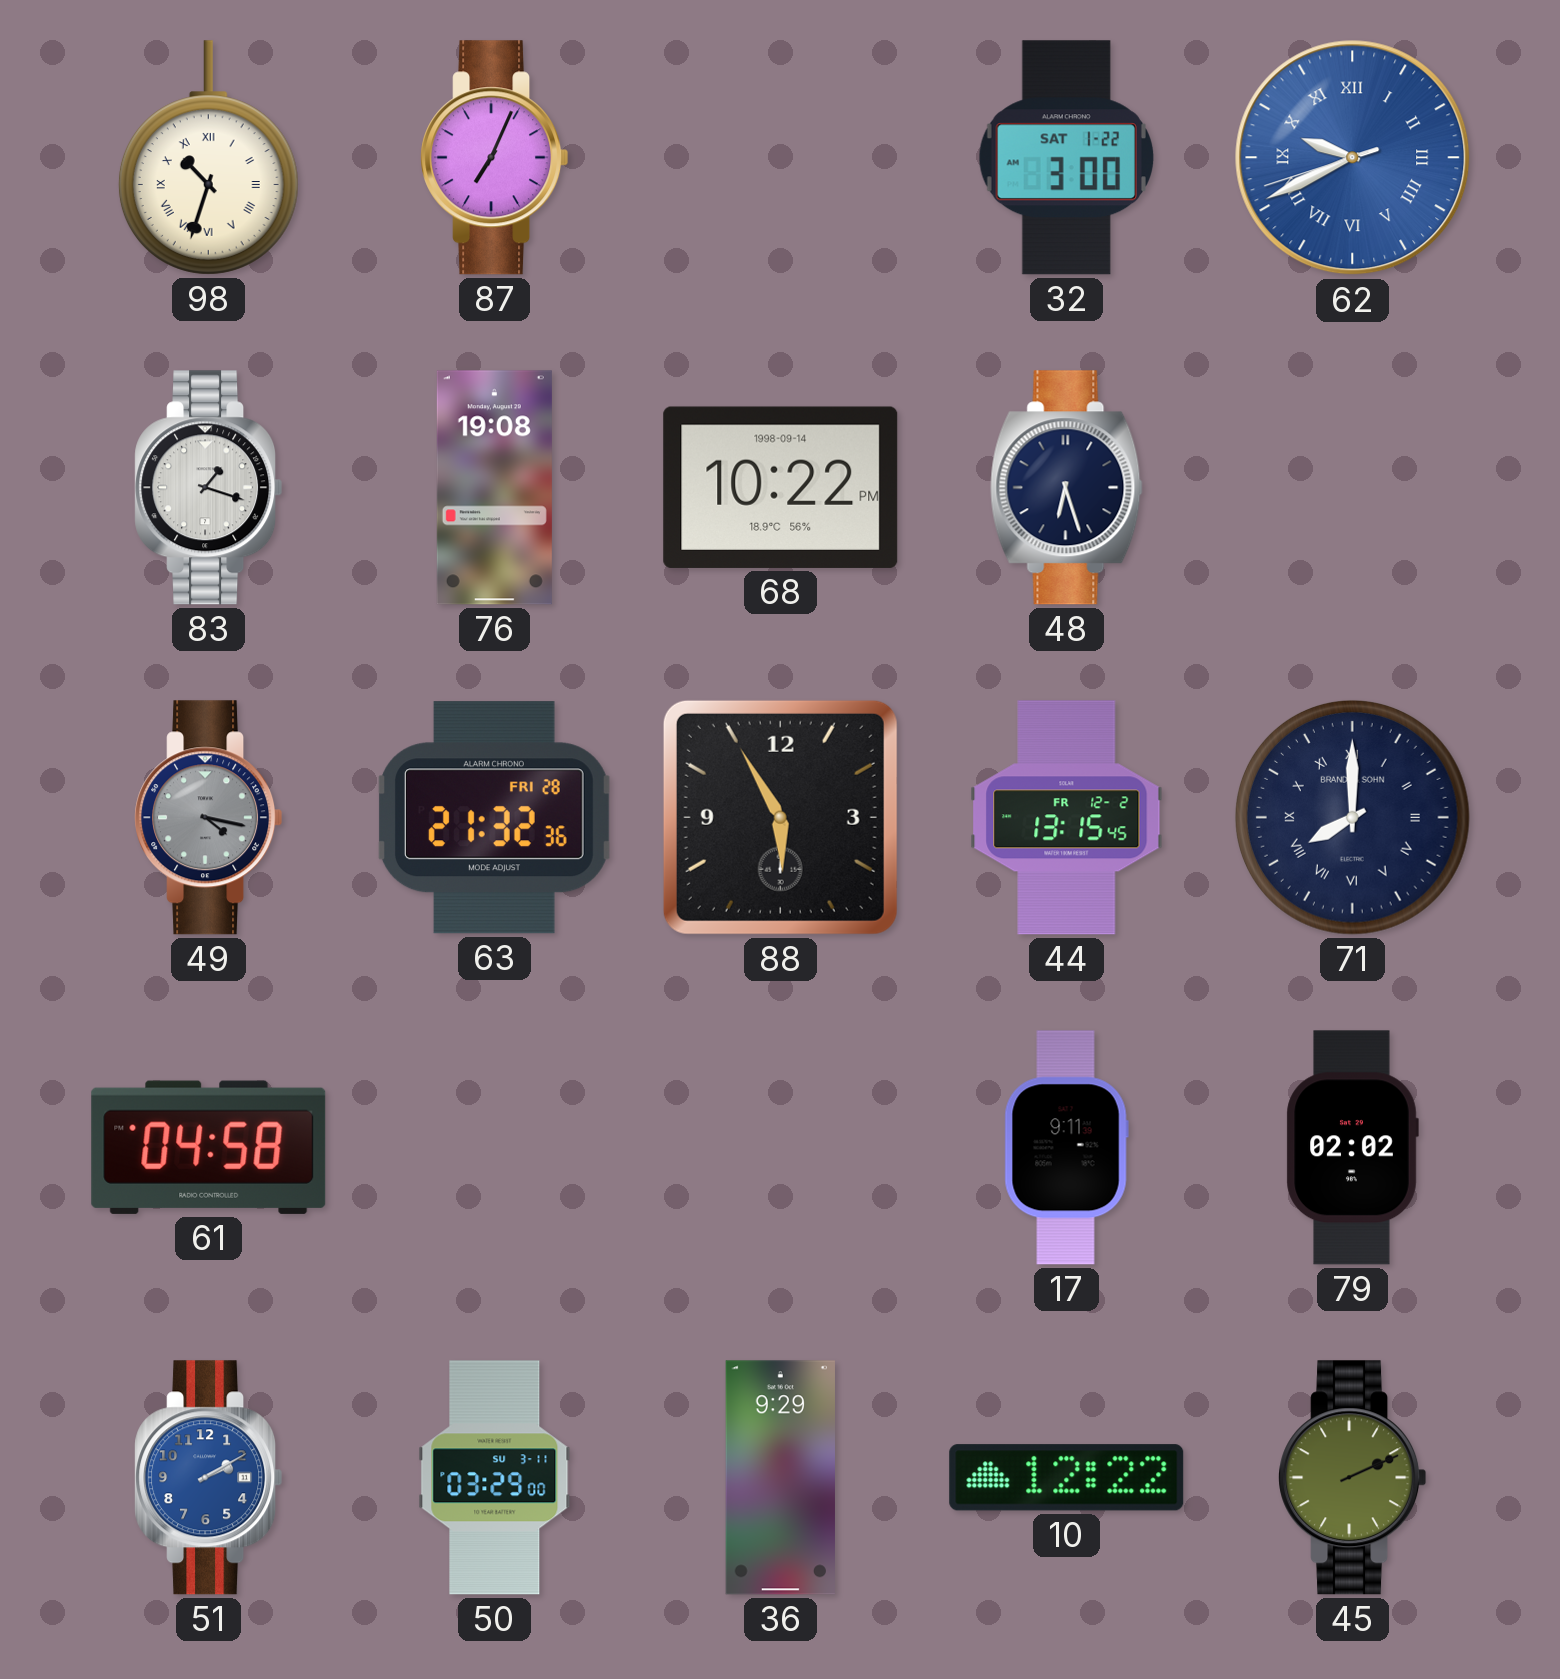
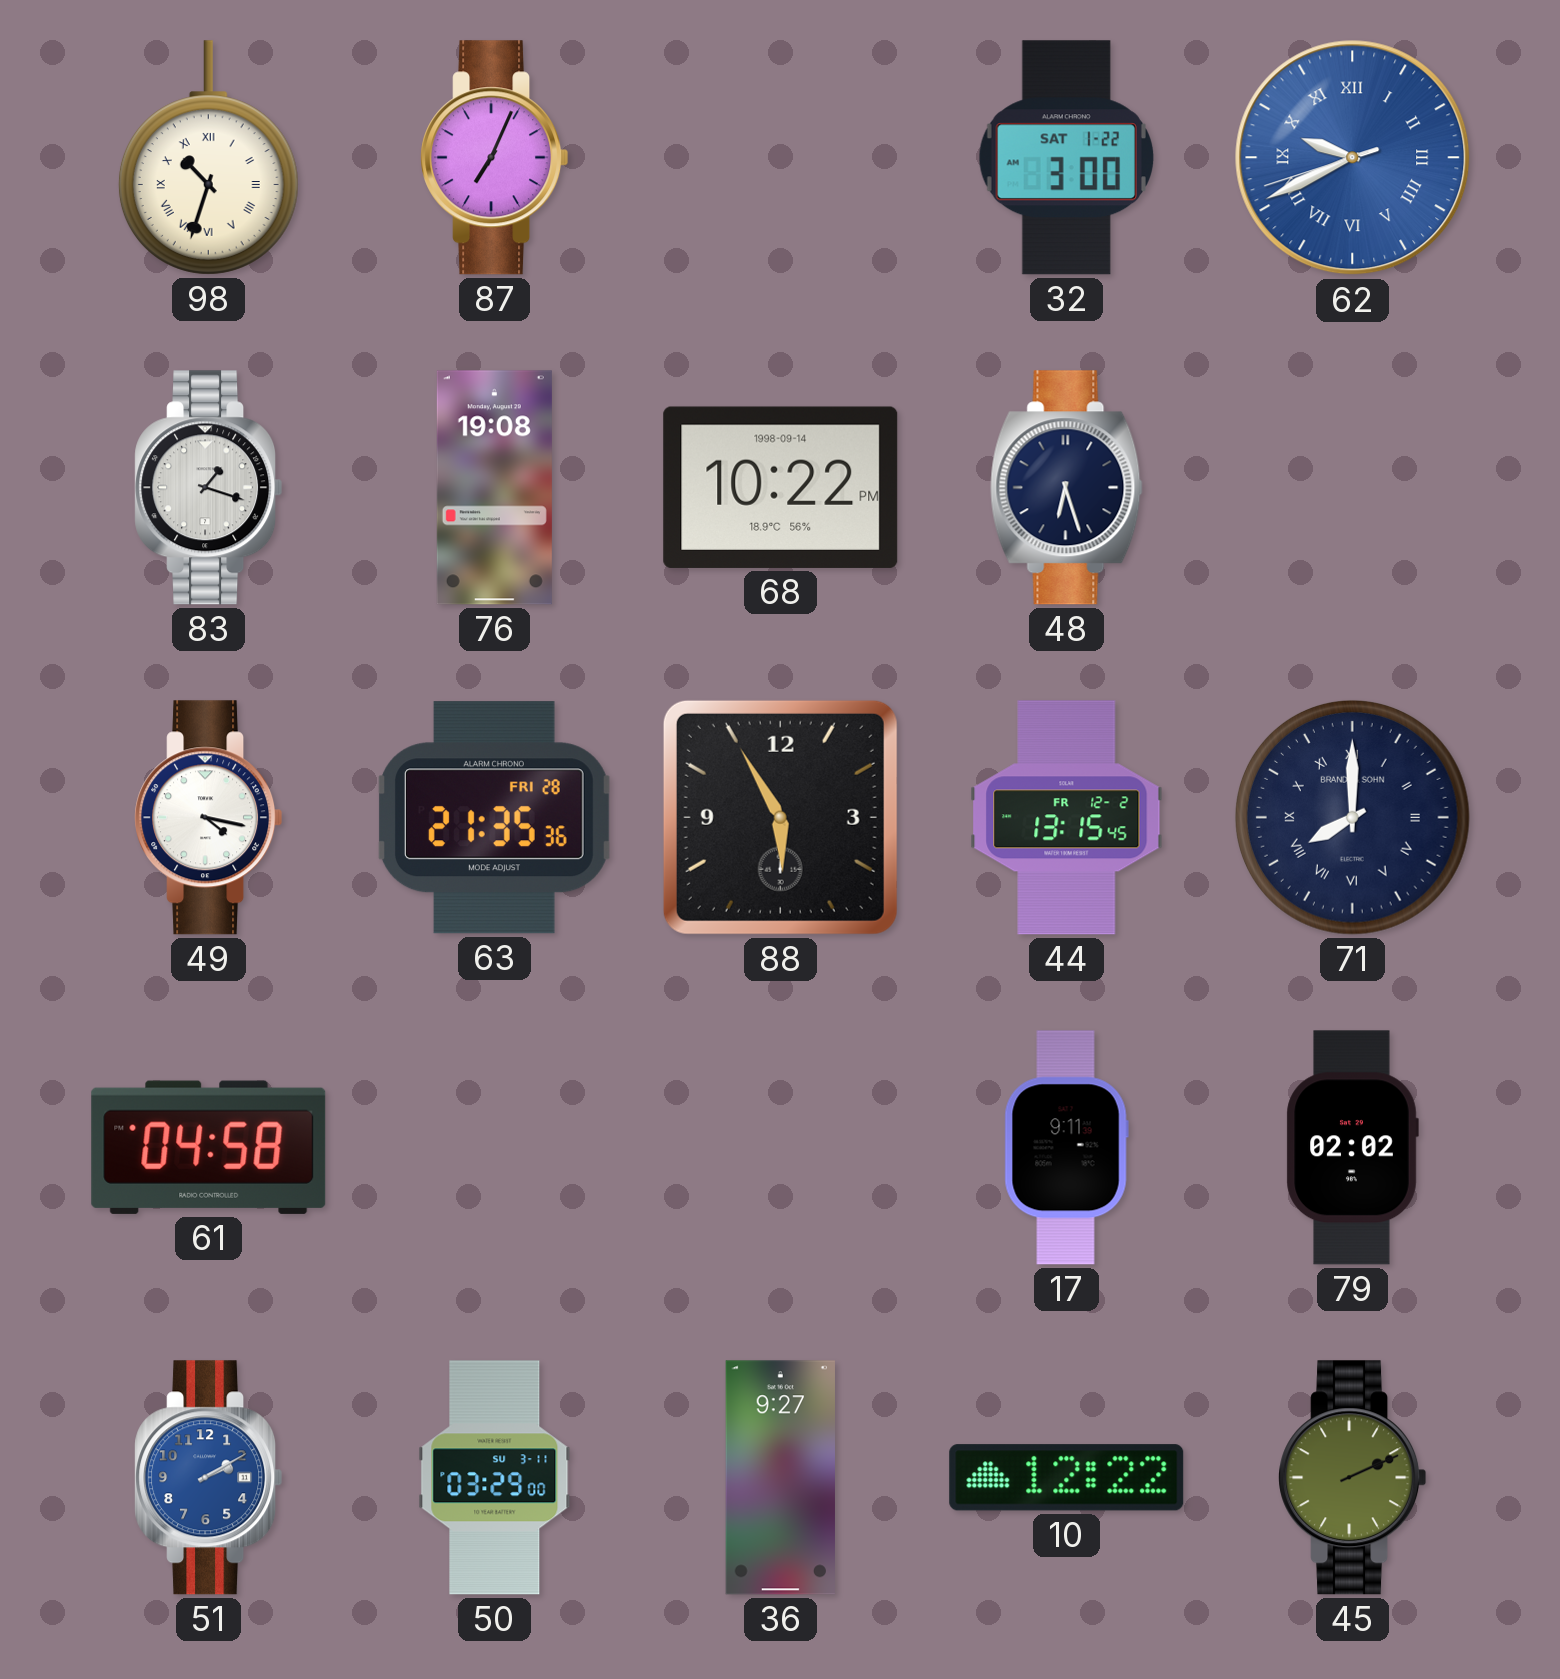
49 dial: grey -> white (209, 818)
63: 21:32 -> 21:35 (495, 818)
36: 9:29 -> 9:27 (780, 1478)
